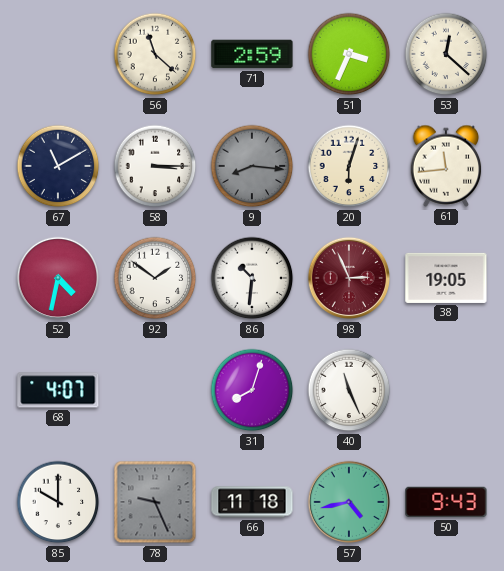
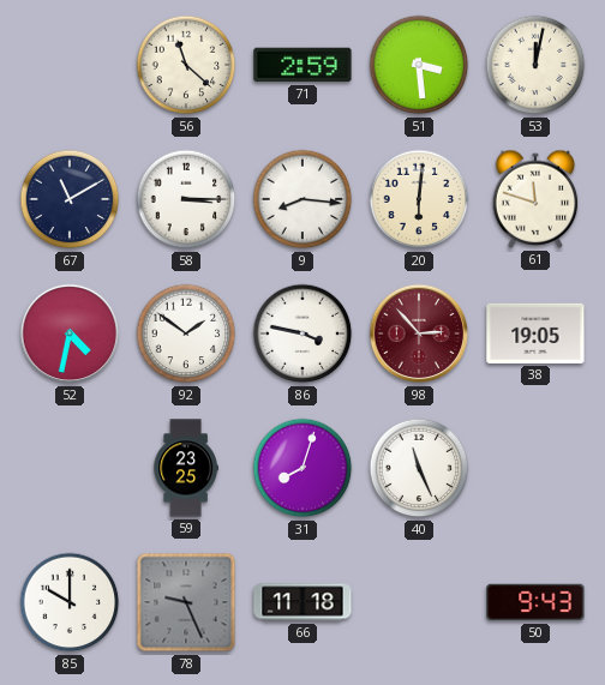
51: 3:34 -> 3:29 (419, 65)
53: 12:22 -> 12:02 (535, 65)
9 dial: grey -> white (302, 199)
20: 6:03 -> 6:01 (419, 199)
61: 11:44 -> 11:48 (535, 199)
86: 10:31 -> 3:47 (302, 334)
98: 2:56 -> 2:53 (419, 334)
68: 4:07 -> none (58, 390)
59: none -> 23:25 (186, 468)
57: 4:43 -> none (349, 502)
